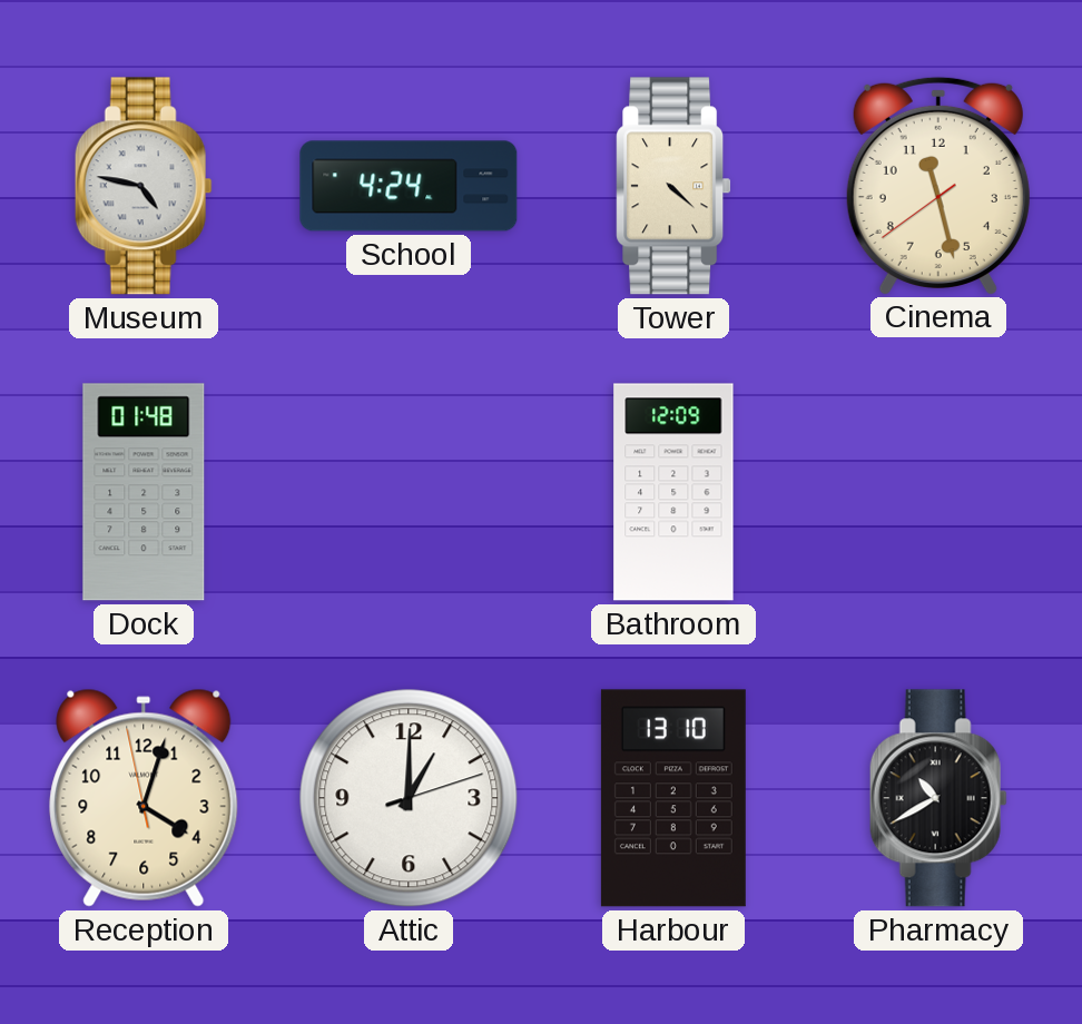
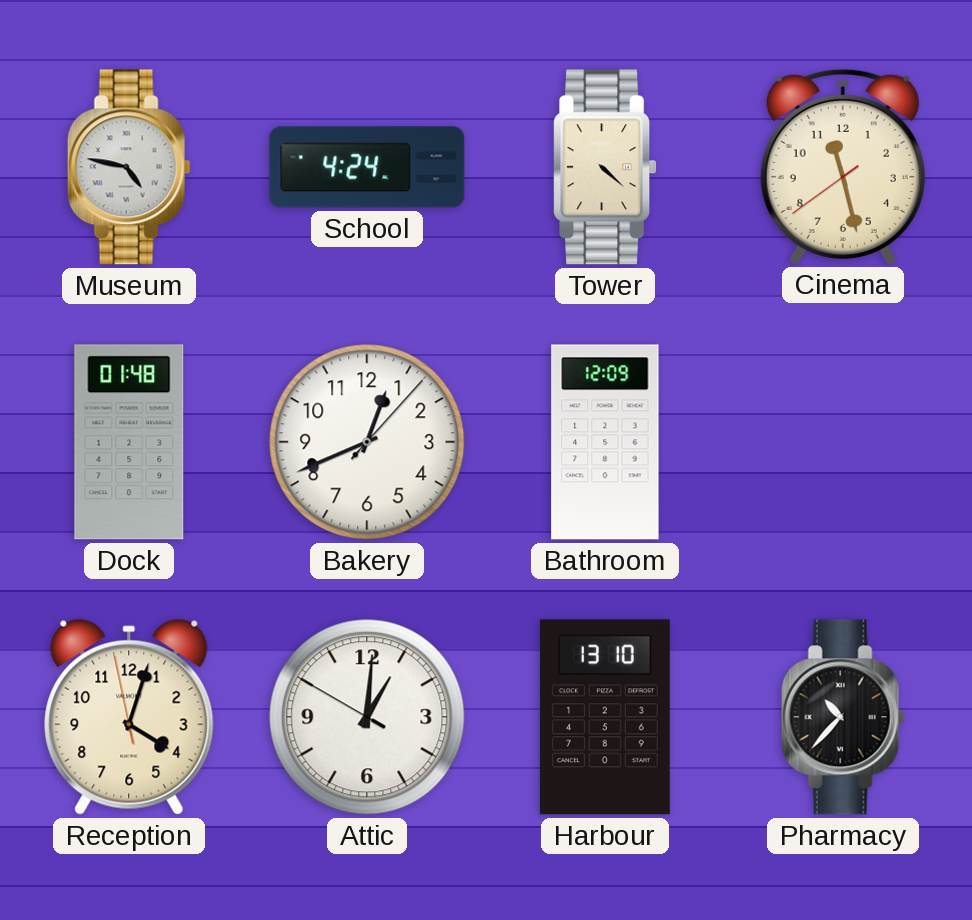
Bakery: none -> 12:41 (367, 442)
Attic: 1:00:12 -> 1:00:50 (367, 717)
Pharmacy: 10:40 -> 10:37 (843, 717)
